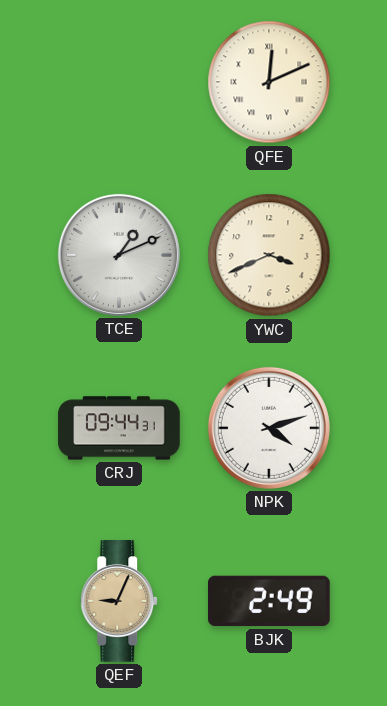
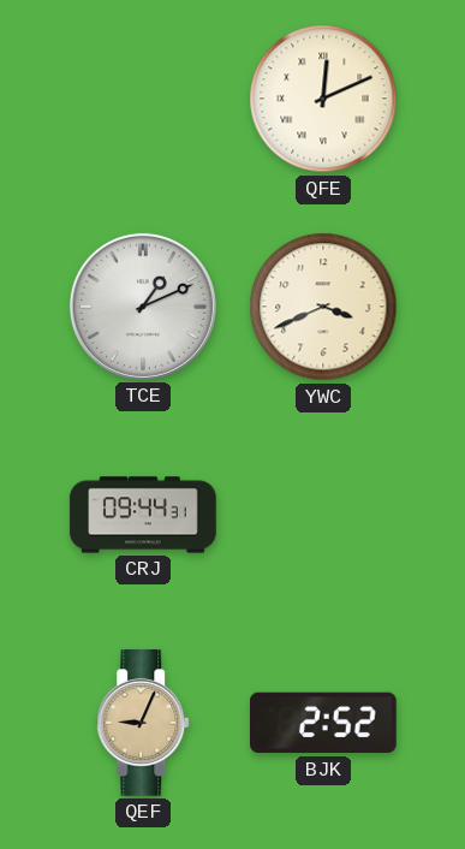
NPK: 4:12 -> none (269, 428)
BJK: 2:49 -> 2:52 (324, 723)
